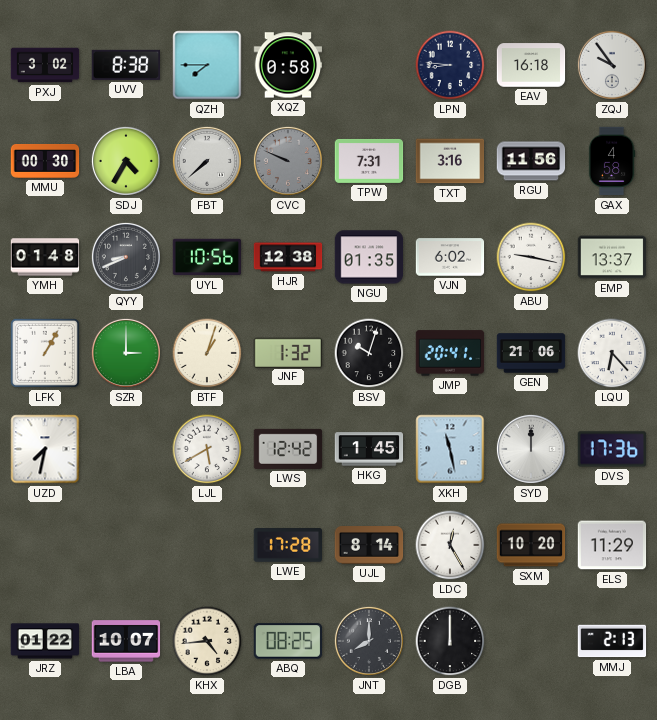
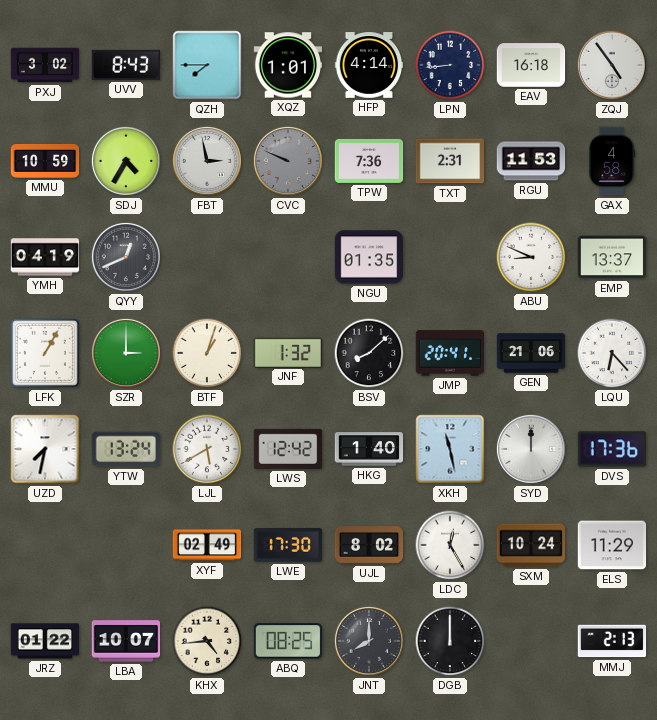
UVV: 8:38 -> 8:43 (125, 65)
XQZ: 0:58 -> 1:01 (288, 65)
HFP: none -> 4:14 (369, 65)
LPN: 8:46 -> 8:44 (450, 65)
ZQJ: 9:54 -> 4:54 (612, 65)
MMU: 00:30 -> 10:59 (45, 161)
FBT: 7:38 -> 2:58 (207, 161)
TPW: 7:31 -> 7:36 (369, 161)
TXT: 3:16 -> 2:31 (450, 161)
RGU: 11:56 -> 11:53 (531, 161)
YMH: 01:48 -> 04:19 (45, 257)
QYY: 8:41 -> 12:41 (126, 257)
UYL: 10:56 -> none (207, 257)
HJR: 12:38 -> none (288, 257)
VJN: 6:02 -> none (450, 257)
ABU: 9:17 -> 8:49 (531, 257)
BSV: 10:03 -> 8:08 (369, 353)
YTW: none -> 13:24 (126, 449)
HKG: 1:45 -> 1:40 (369, 449)
XYF: none -> 02:49 (207, 545)
LWE: 17:28 -> 17:30 (288, 546)
UJL: 8:14 -> 8:02 (369, 545)
SXM: 10:20 -> 10:24 (531, 545)
